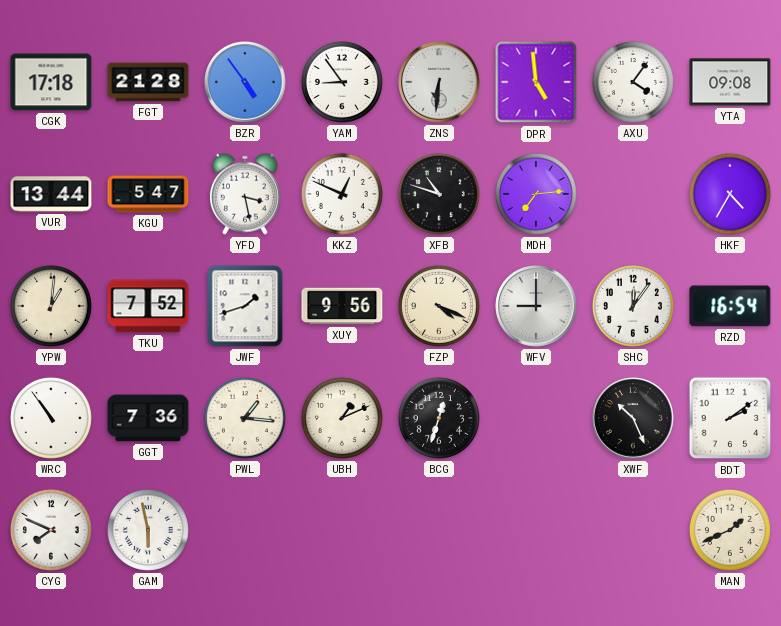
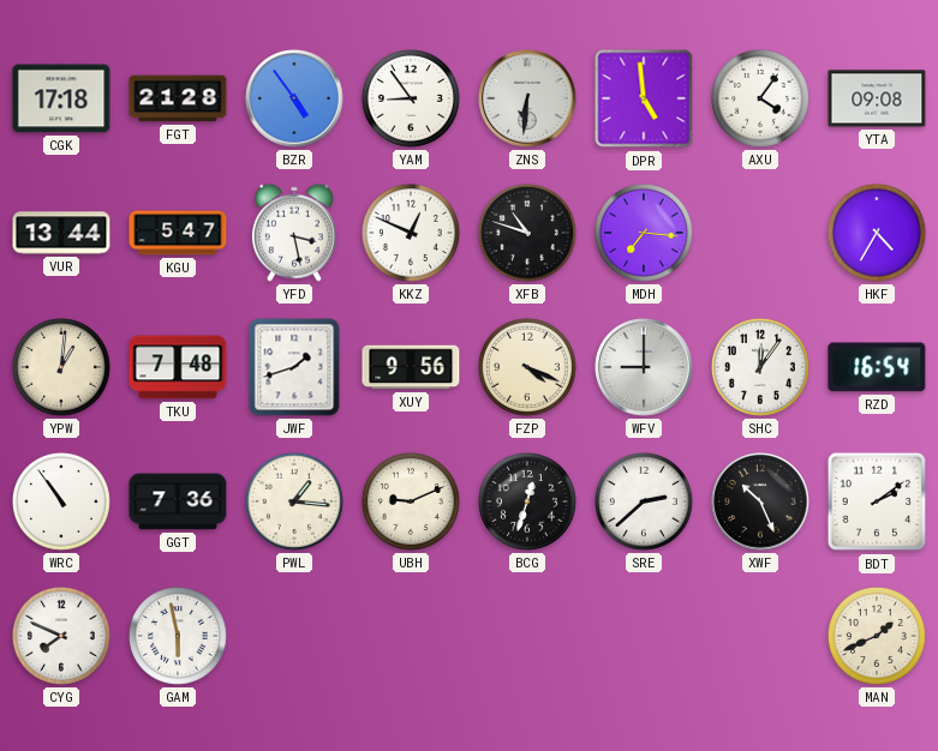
MDH: 7:14 -> 7:16 (644, 233)
TKU: 7:52 -> 7:48 (178, 367)
UBH: 1:11 -> 9:11 (411, 501)
SRE: none -> 2:38 (644, 501)
